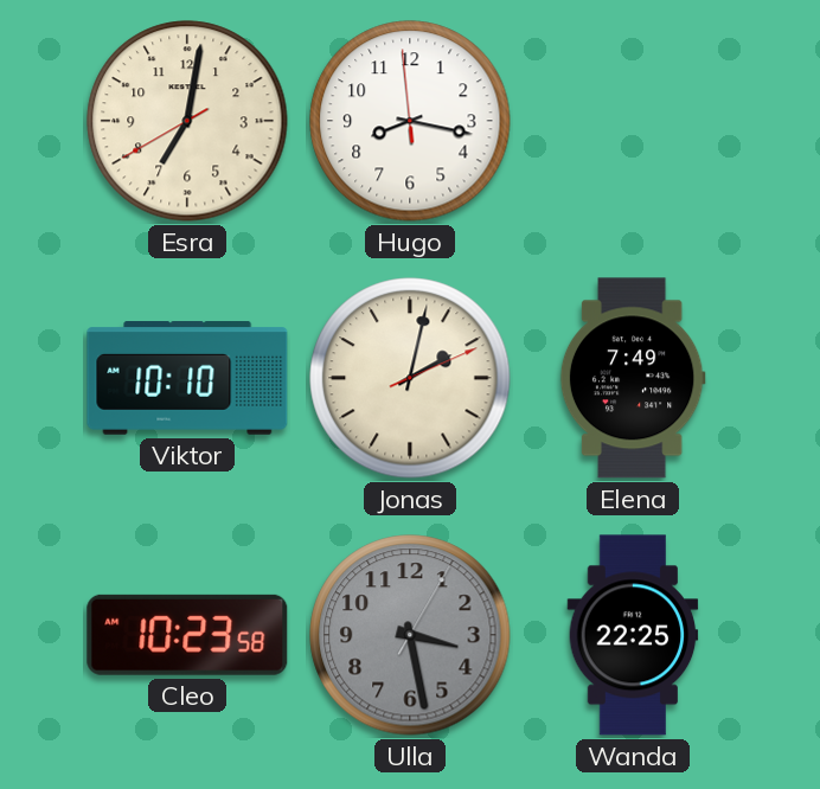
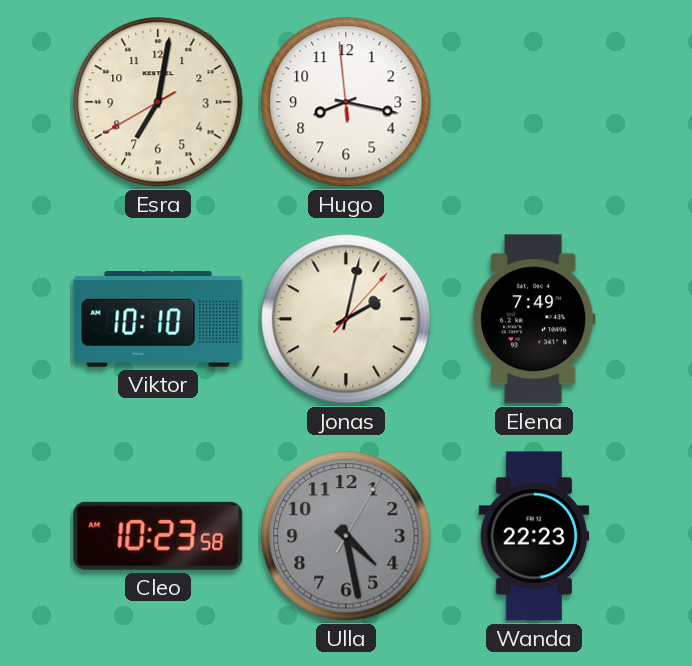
Jonas: 2:02:11 -> 2:02:07 (346, 319)
Ulla: 3:28 -> 4:28 (346, 536)
Wanda: 22:25 -> 22:23 (534, 536)
